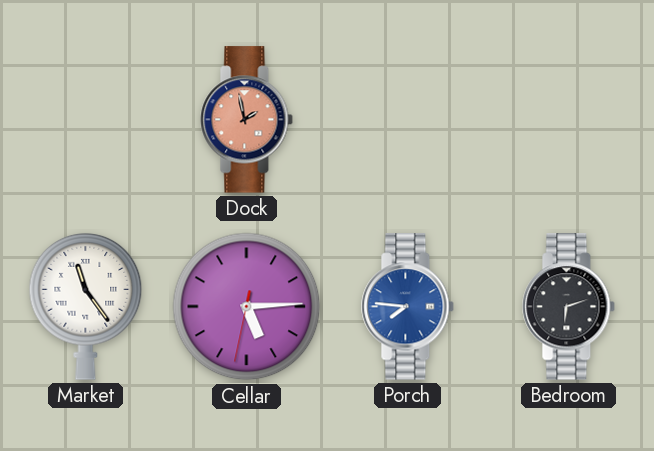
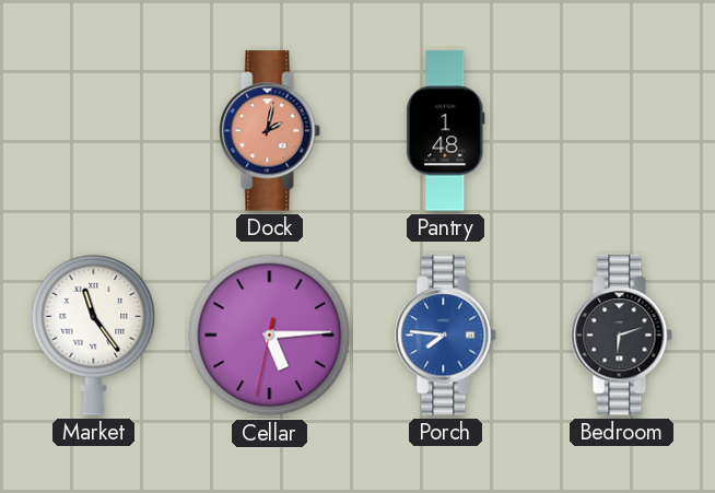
Dock: 1:58 -> 2:02 (270, 131)
Pantry: none -> 1:48 (446, 131)
